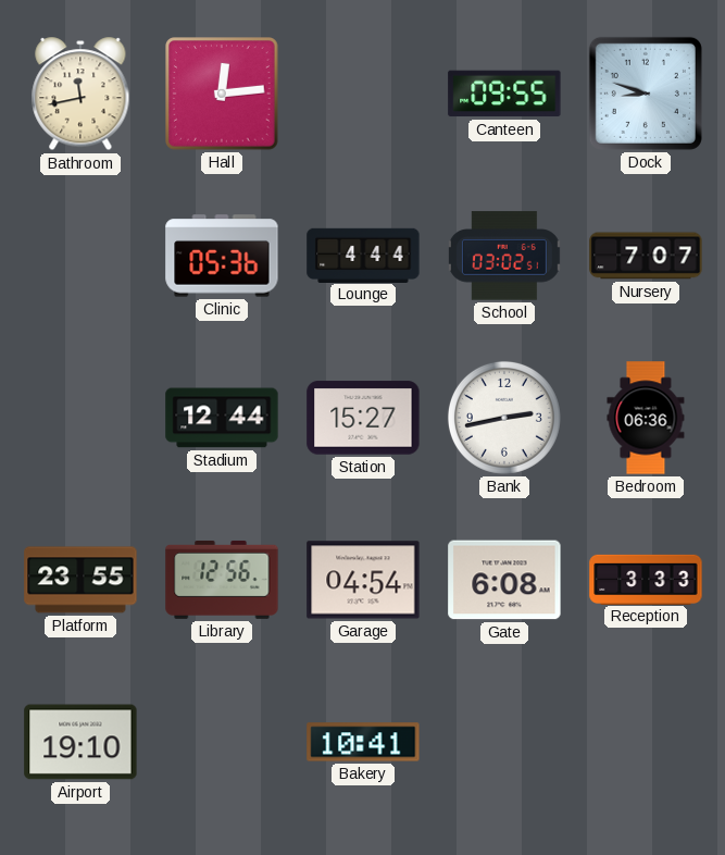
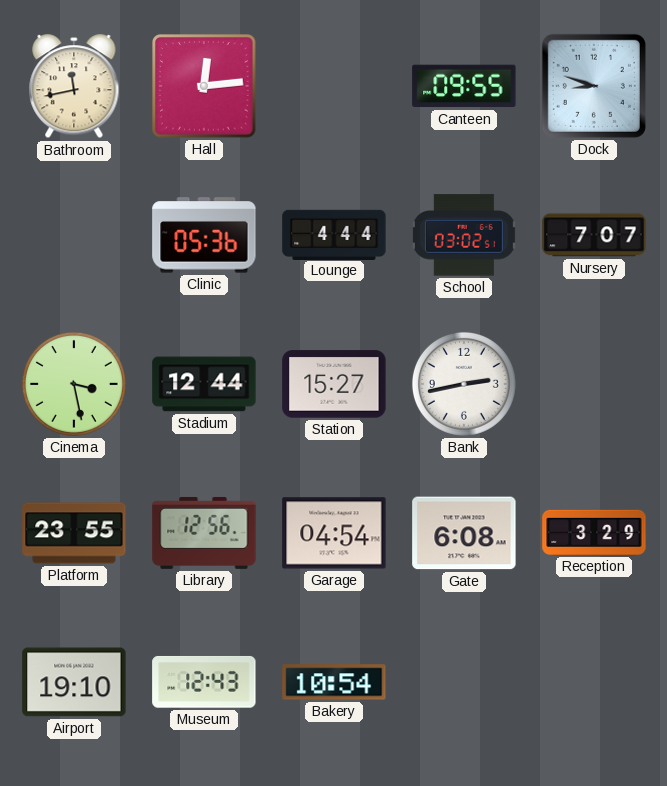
Cinema: none -> 3:28 (74, 384)
Bedroom: 06:36 -> none (646, 418)
Reception: 3:33 -> 3:29 (594, 532)
Museum: none -> 12:43 (204, 682)
Bakery: 10:41 -> 10:54 (334, 682)
